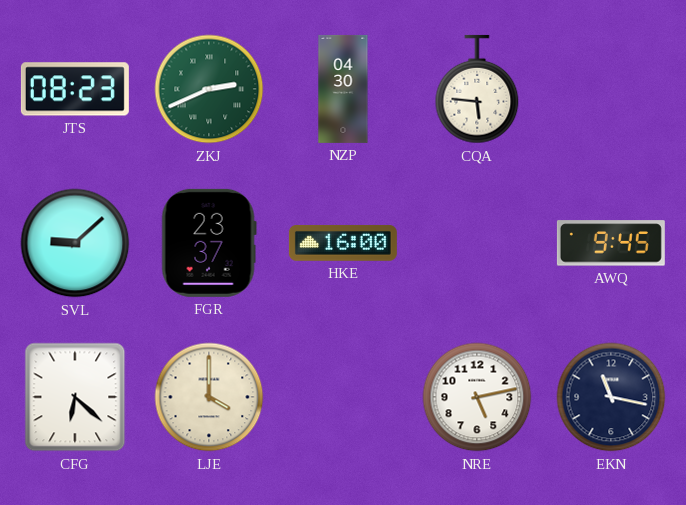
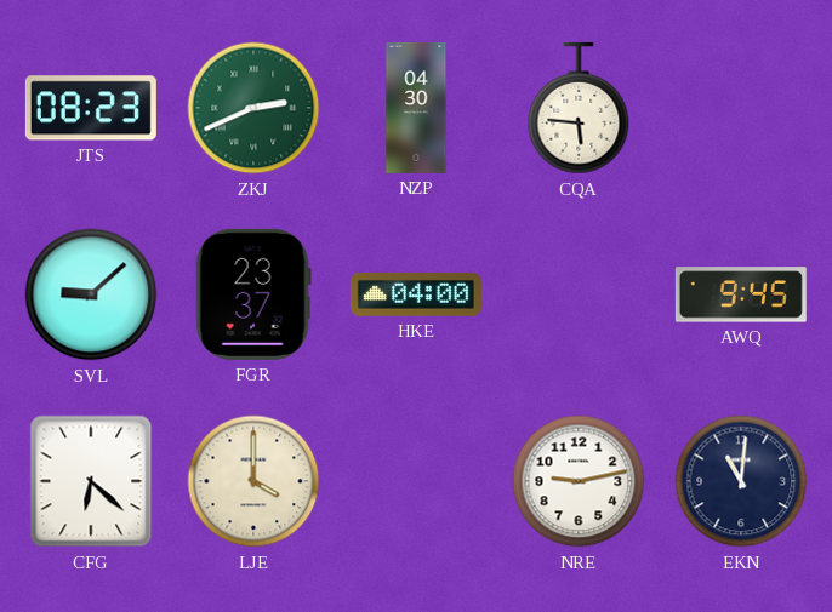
HKE: 16:00 -> 04:00 (416, 294)
NRE: 5:13 -> 9:13 (579, 481)
EKN: 11:17 -> 11:01 (741, 481)
